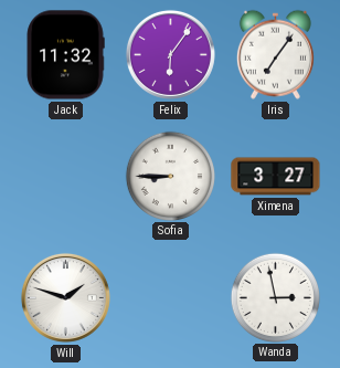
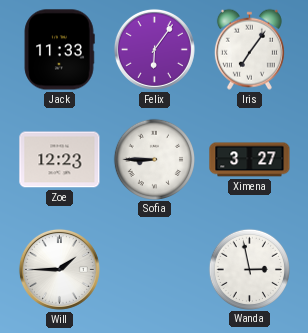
Jack: 11:32 -> 11:33 (59, 50)
Zoe: none -> 12:23 (60, 160)
Will: 1:48 -> 1:45 (59, 269)
